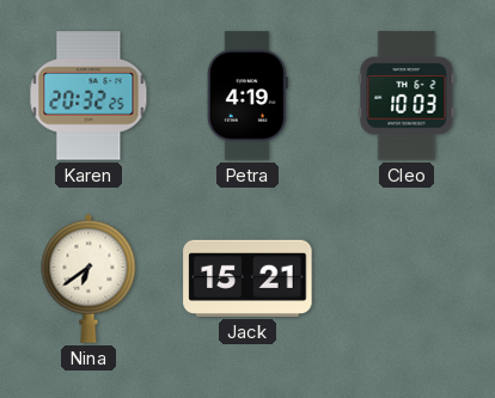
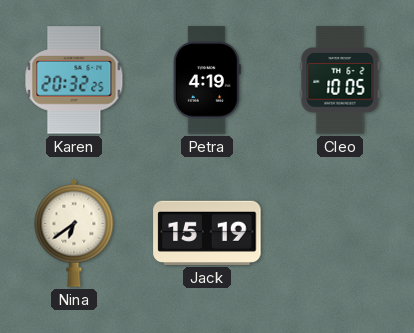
Cleo: 10:03 -> 10:05 (340, 80)
Jack: 15:21 -> 15:19 (207, 233)
